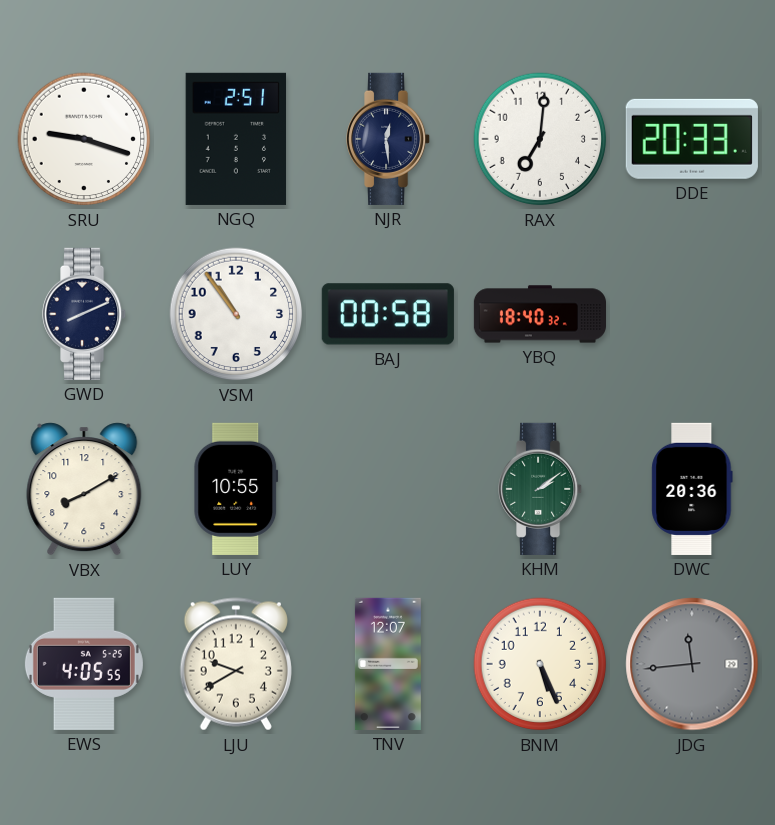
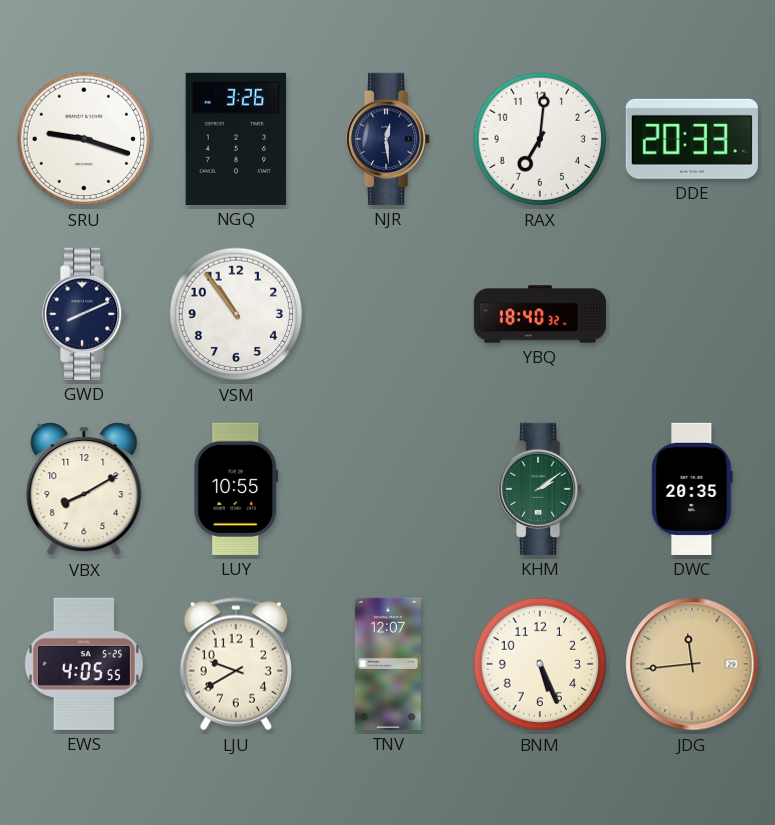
NGQ: 2:51 -> 3:26 (236, 139)
BAJ: 00:58 -> none (388, 314)
DWC: 20:36 -> 20:35 (692, 489)
JDG dial: grey -> champagne (692, 664)
